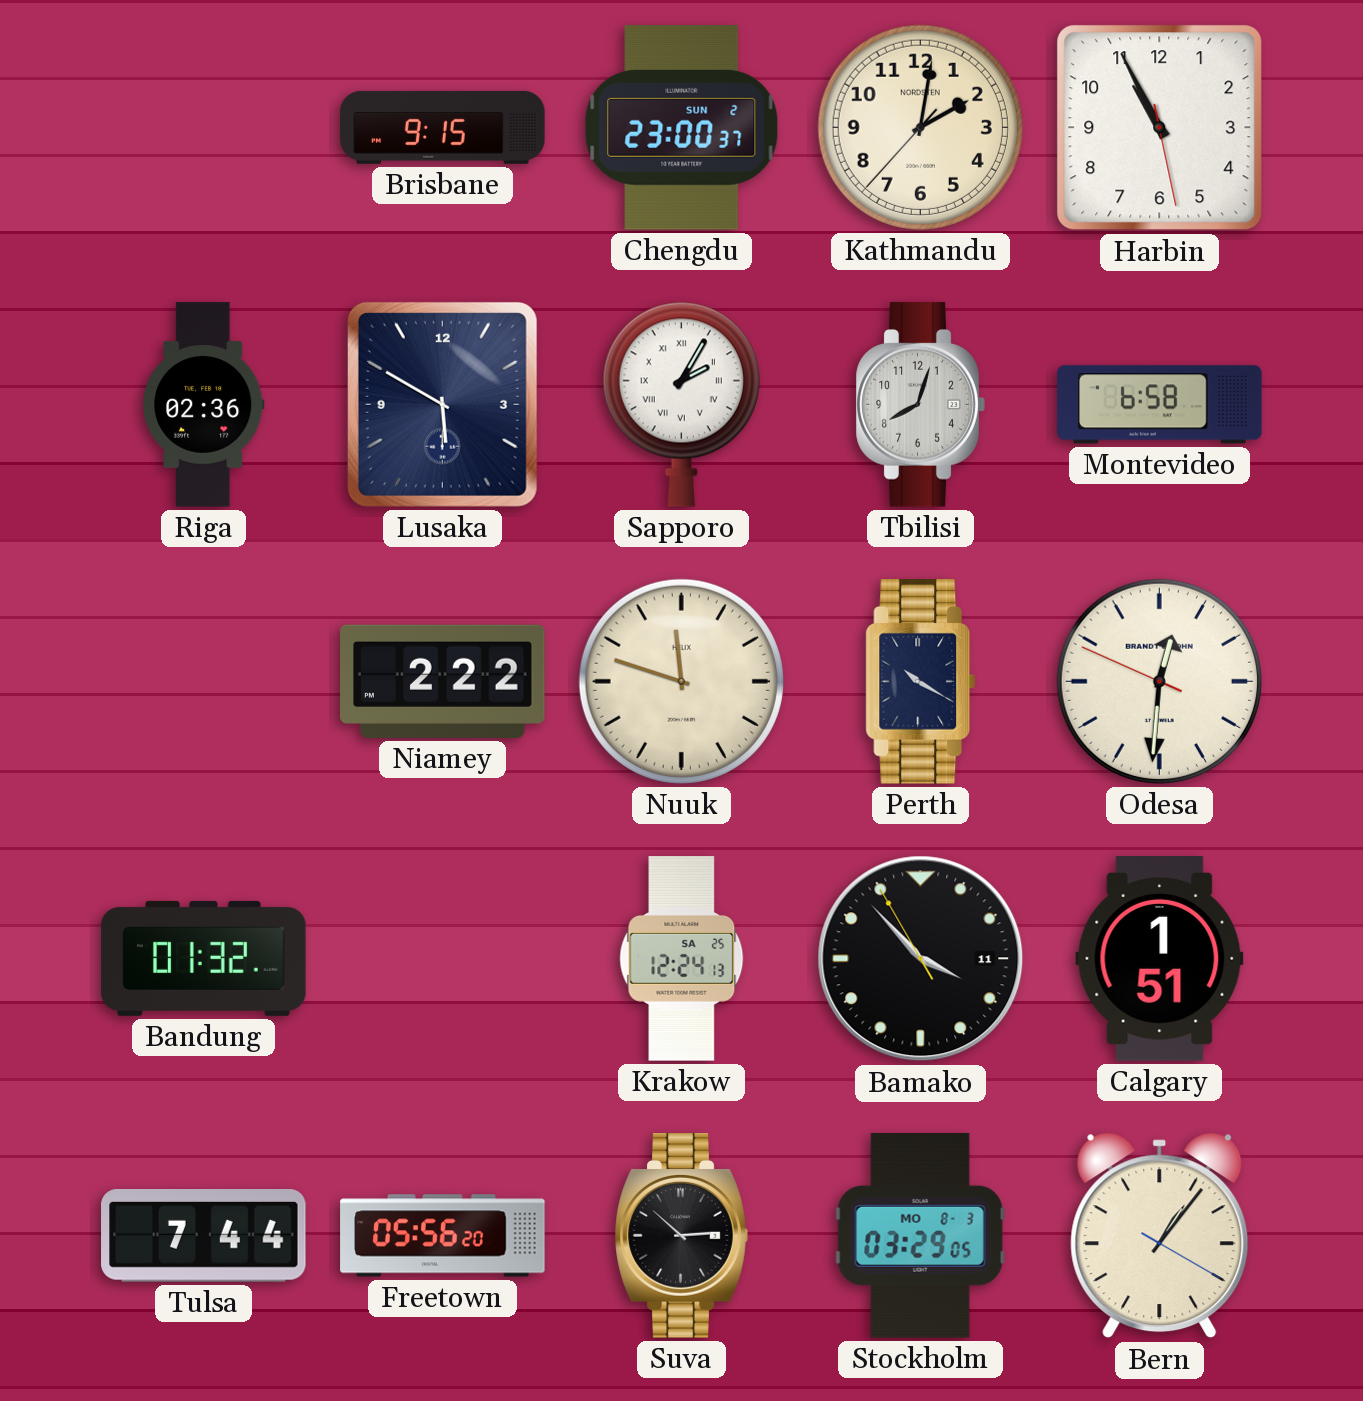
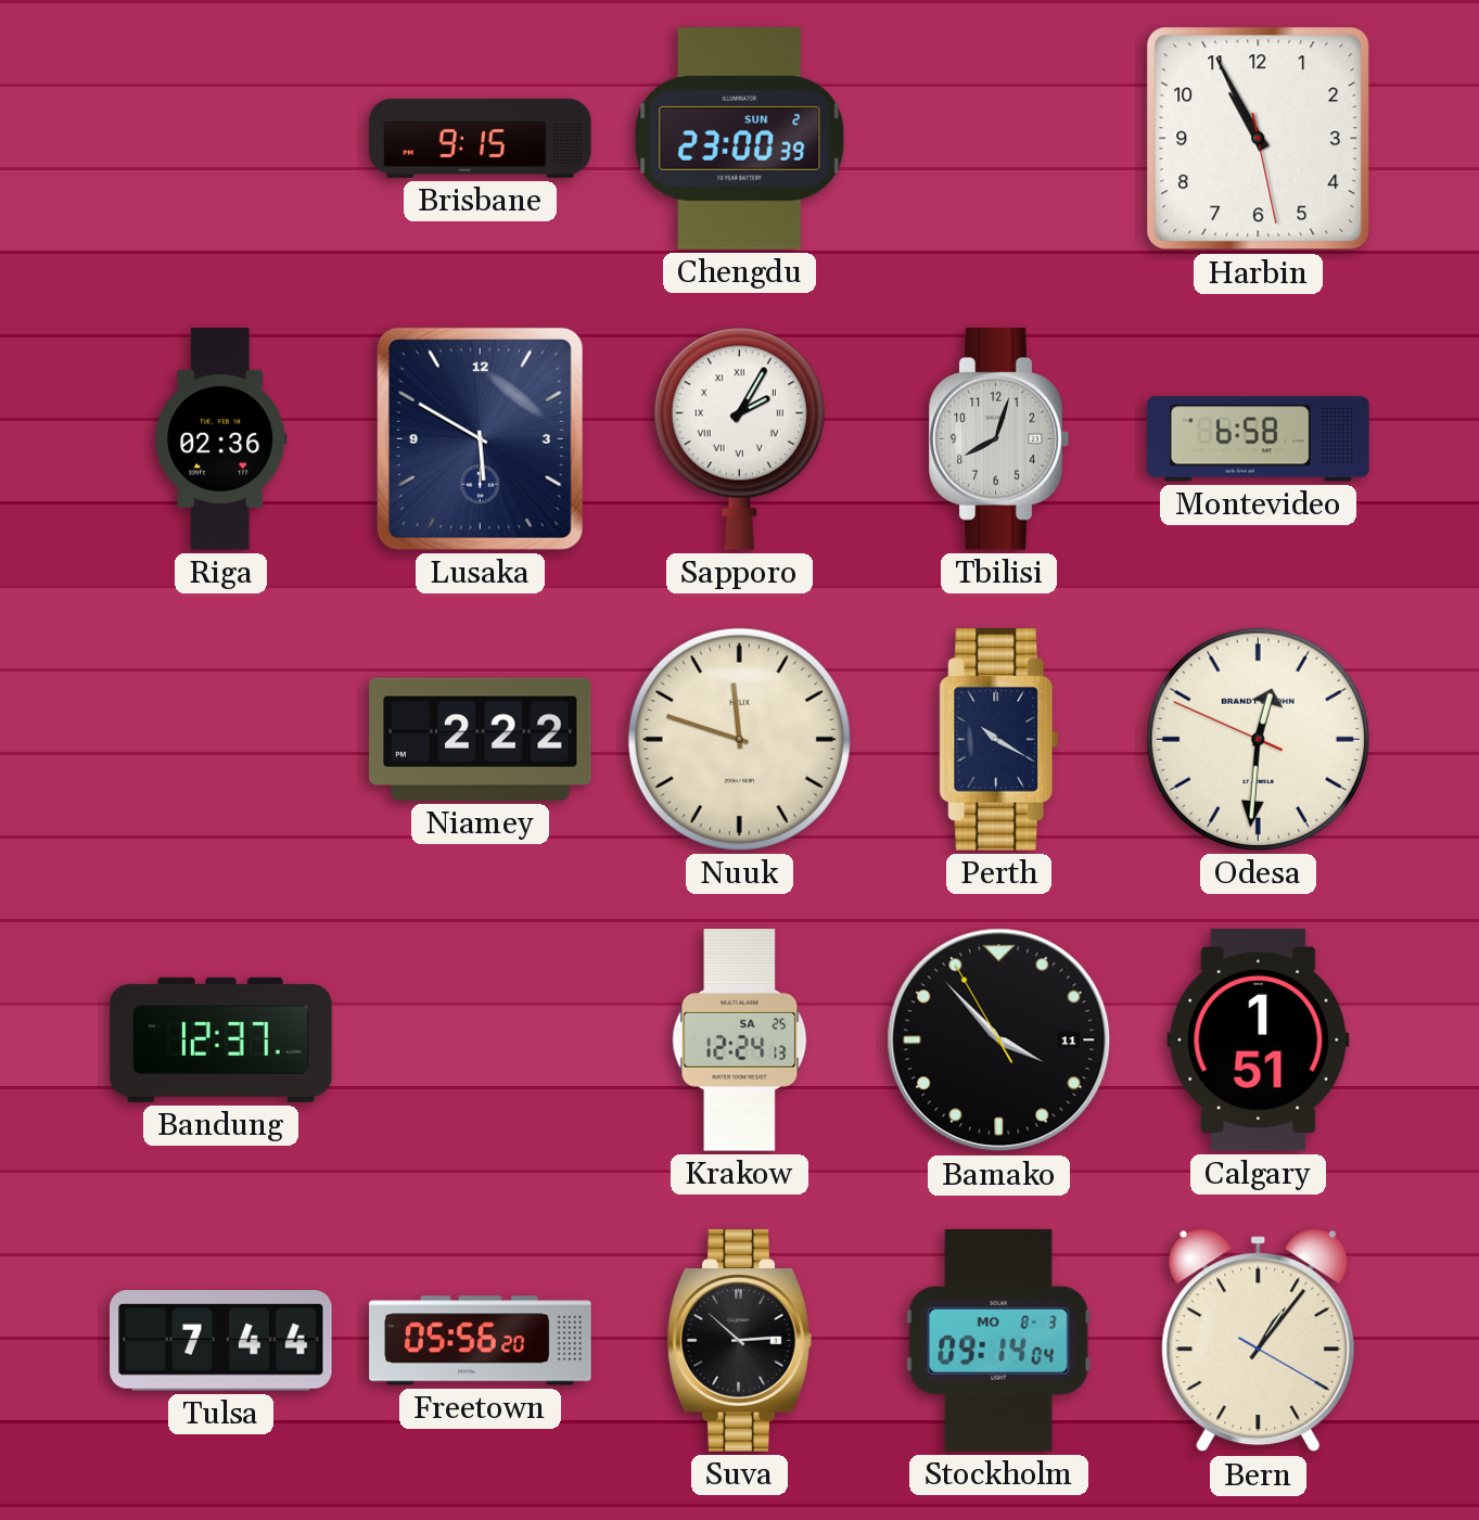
Chengdu: 23:00:37 -> 23:00:39 (740, 139)
Kathmandu: 2:01 -> none (920, 127)
Bandung: 01:32 -> 12:37 (221, 1039)
Stockholm: 03:29 -> 09:14 (998, 1341)
